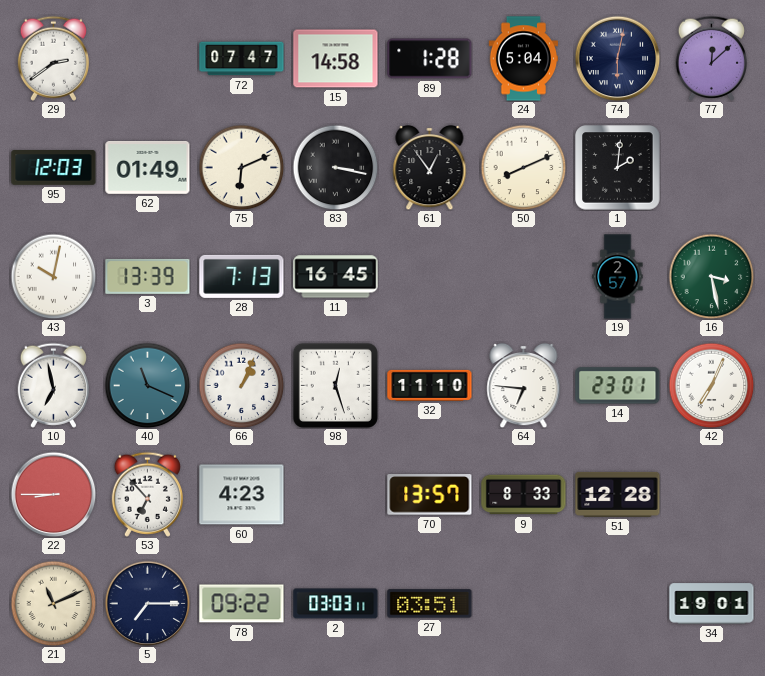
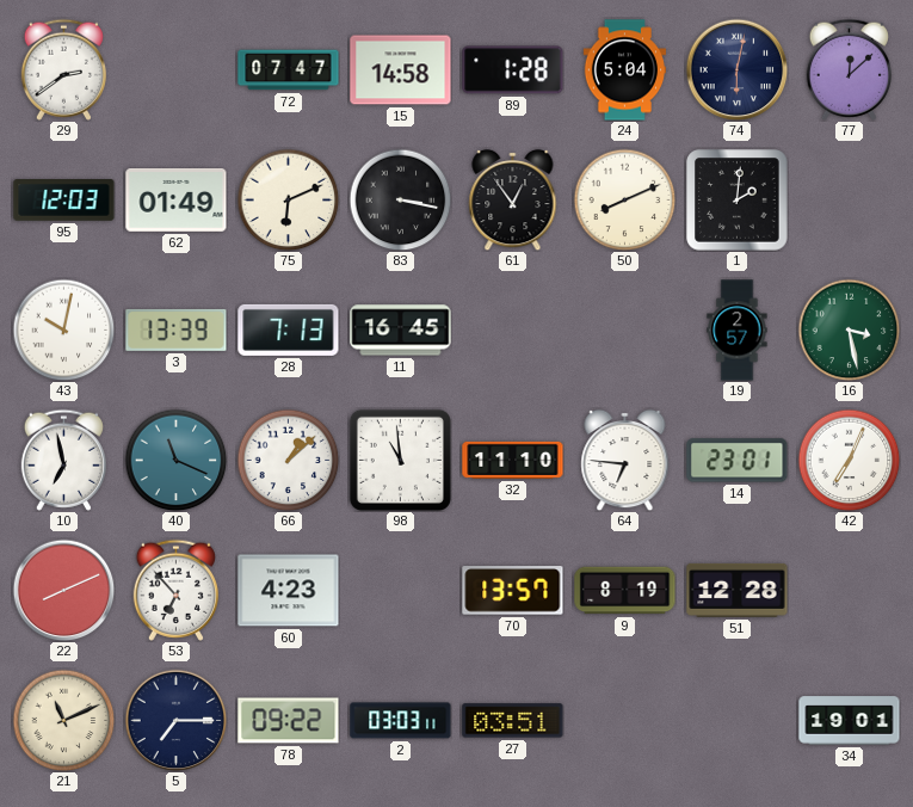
66: 1:04 -> 1:08 (288, 460)
98: 12:27 -> 10:59 (400, 460)
22: 8:45 -> 8:11 (63, 590)
9: 8:33 -> 8:19 (625, 591)
